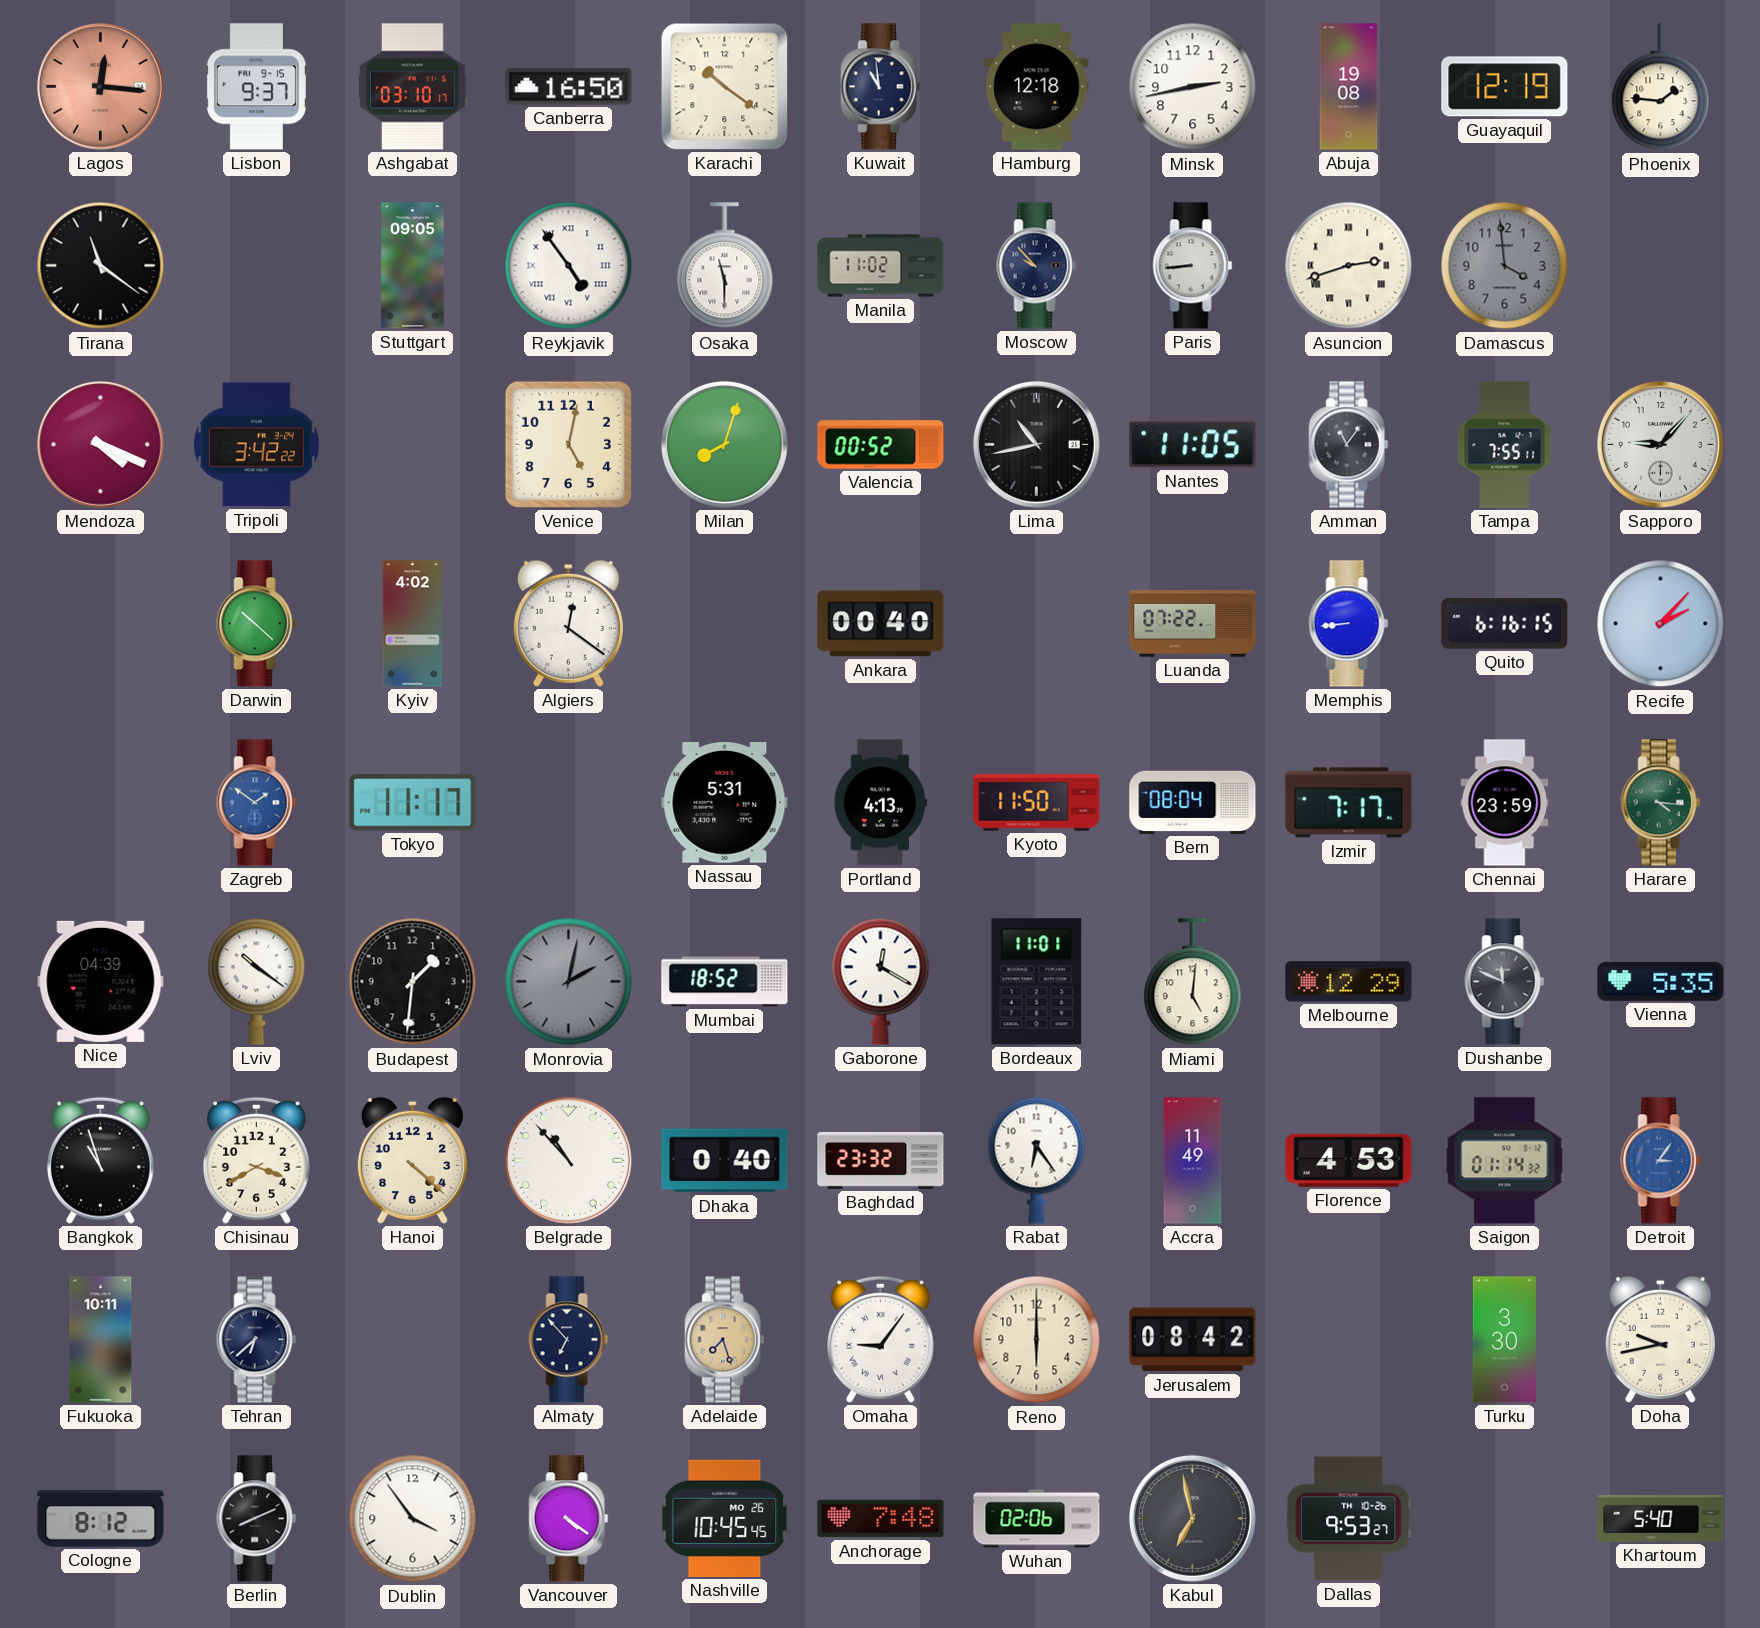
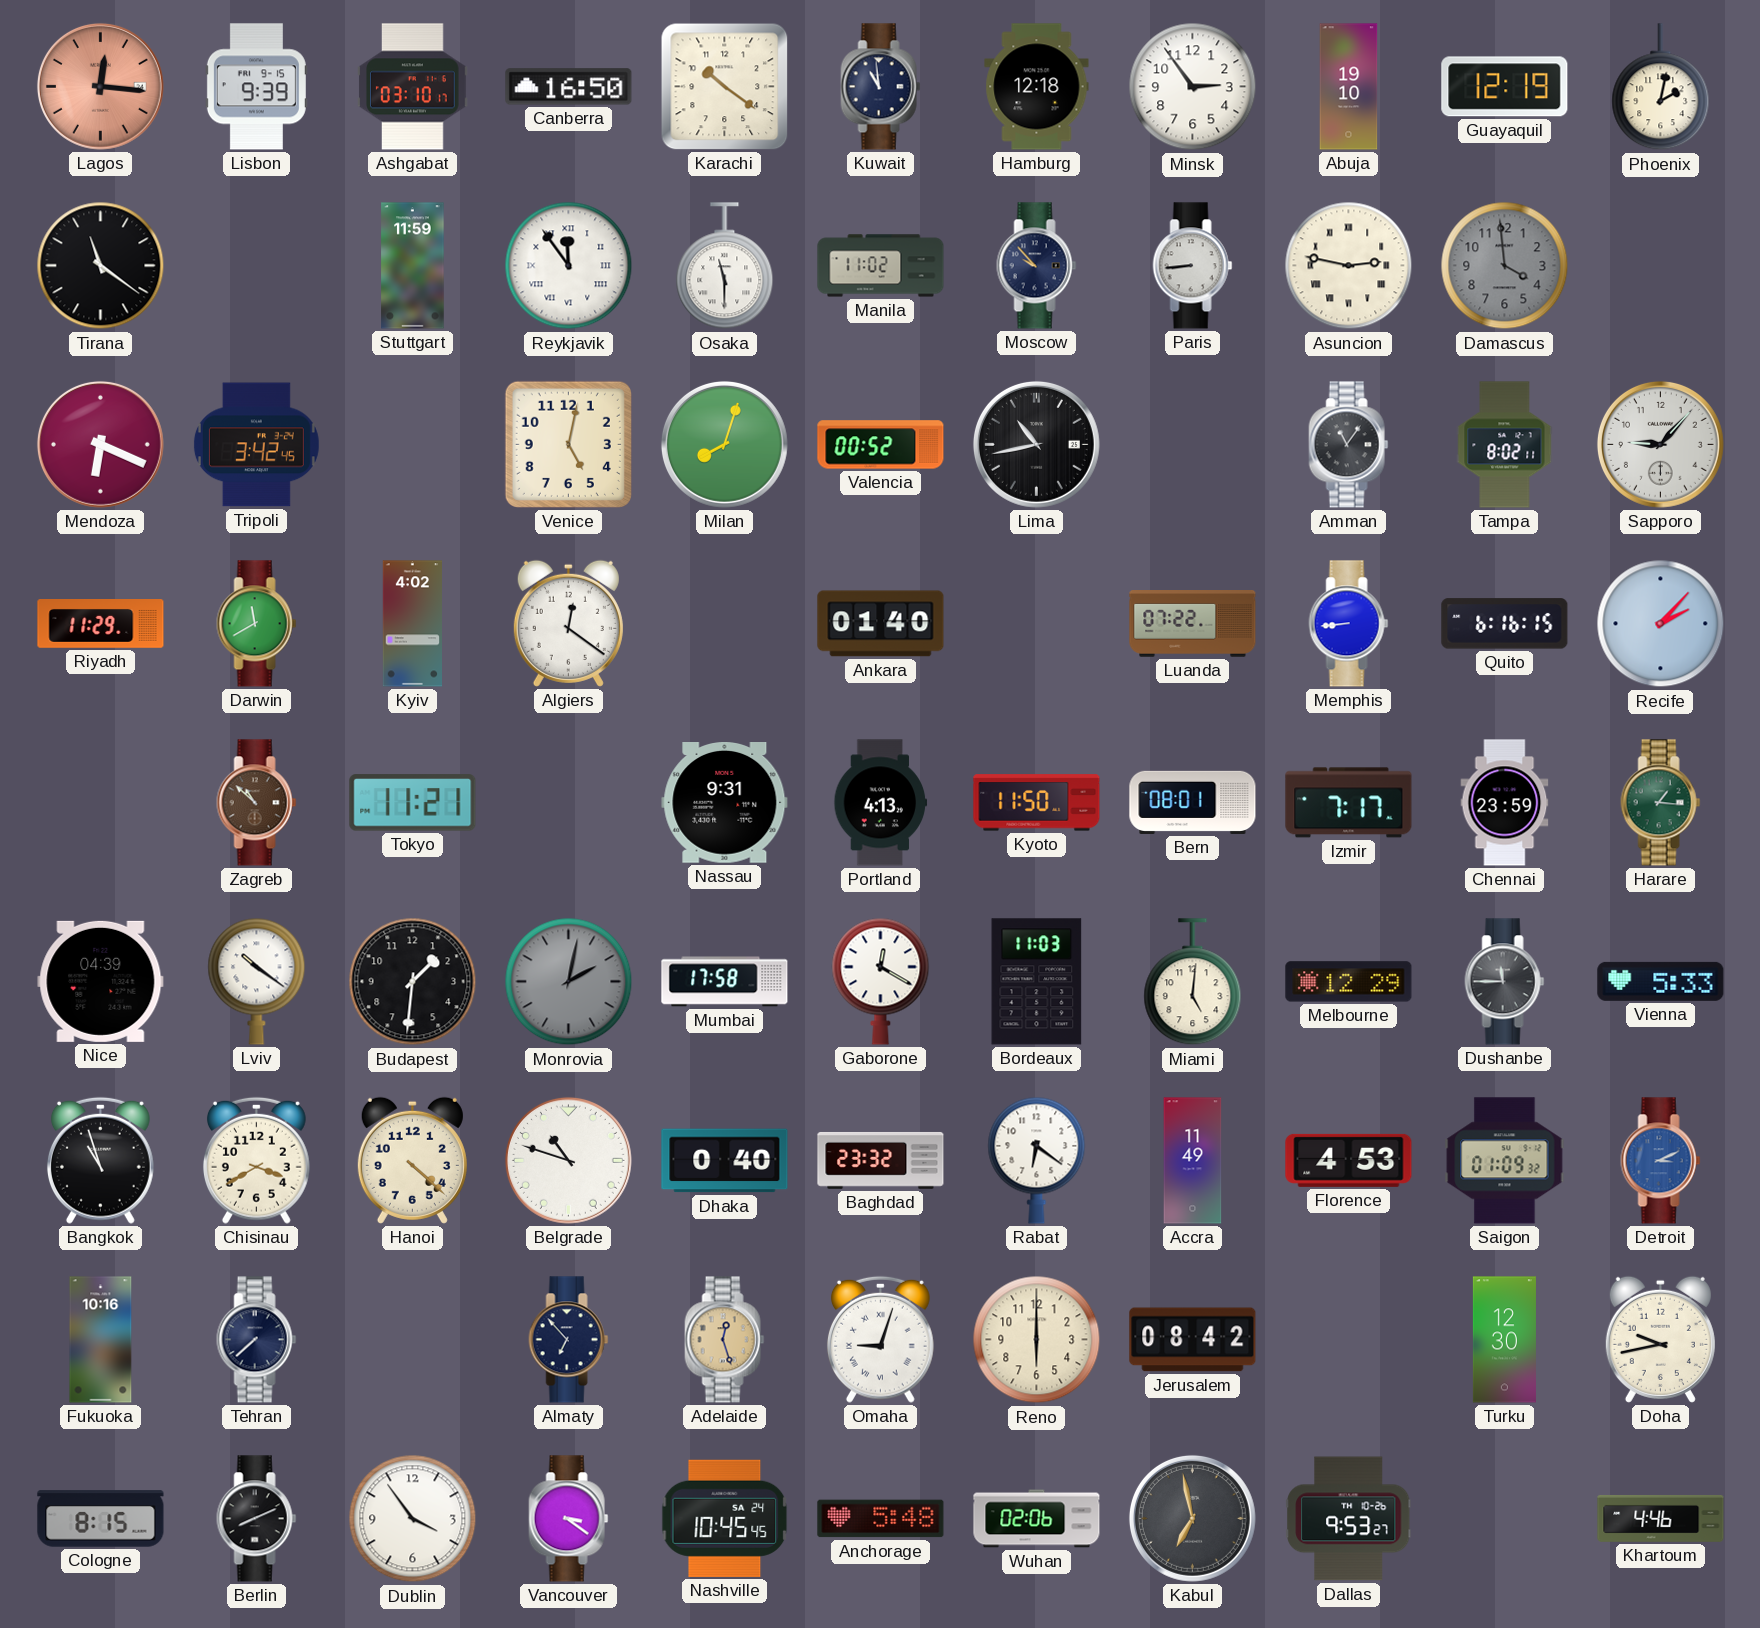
Lisbon: 9:37 -> 9:39 (256, 87)
Minsk: 2:43 -> 2:54 (1193, 87)
Abuja: 19:08 -> 19:10 (1349, 87)
Phoenix: 1:46 -> 2:02 (1661, 87)
Stuttgart: 09:05 -> 11:59 (413, 266)
Reykjavik: 4:54 -> 11:54 (569, 266)
Asuncion: 2:42 -> 2:47 (1349, 266)
Mendoza: 4:19 -> 6:19 (100, 444)
Tripoli: 3:42:22 -> 3:42:45 (256, 445)
Nantes: 11:05 -> none (1193, 445)
Tampa: 7:55 -> 8:02 (1505, 445)
Riyadh: none -> 11:29 (101, 624)
Darwin: 10:22 -> 11:40 (257, 624)
Ankara: 00:40 -> 01:40 (881, 624)
Zagreb: 1:51 -> 10:52 (257, 803)
Zagreb dial: blue -> brown (257, 803)
Tokyo: 11:17 -> 11:21 (413, 803)
Nassau: 5:31 -> 9:31 (725, 803)
Bern: 08:04 -> 08:01 (1193, 802)
Harare: 4:16 -> 1:16 (1661, 803)
Mumbai: 18:52 -> 17:58 (725, 982)
Bordeaux: 11:01 -> 11:03 (1037, 982)
Dushanbe: 11:49 -> 11:45 (1505, 982)
Vienna: 5:35 -> 5:33 (1661, 981)
Belgrade: 10:53 -> 10:48 (568, 1160)
Rabat: 6:24 -> 6:21 (1037, 1160)
Saigon: 01:14 -> 01:09 (1505, 1161)
Detroit: 3:06 -> 3:11 (1661, 1161)
Fukuoka: 10:11 -> 10:16 (101, 1340)
Tehran: 6:38 -> 7:38 (257, 1340)
Adelaide: 7:27 -> 12:27 (725, 1340)
Omaha: 9:06 -> 9:03 (880, 1339)
Turku: 3:30 -> 12:30 (1504, 1340)
Cologne: 8:12 -> 8:15 (101, 1519)
Vancouver: 4:21 -> 3:21 (569, 1519)
Nashville date: MO 26 -> SA 24 (725, 1518)
Anchorage: 7:48 -> 5:48 (881, 1519)
Khartoum: 5:40 -> 4:46 (1661, 1518)
